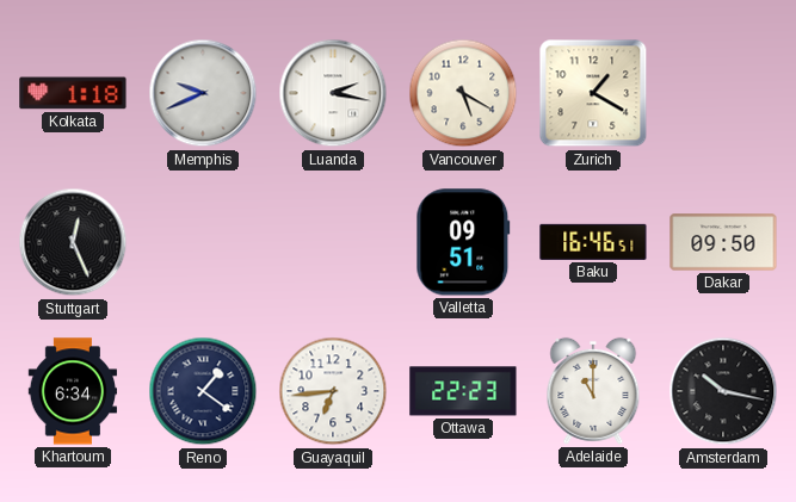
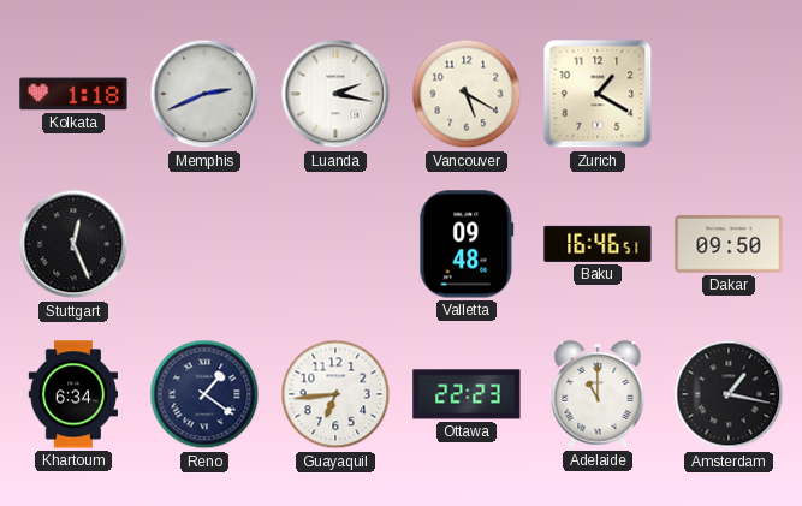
Memphis: 9:41 -> 2:41 (204, 94)
Valletta: 09:51 -> 09:48 (467, 244)
Amsterdam: 10:17 -> 1:17 (729, 394)
